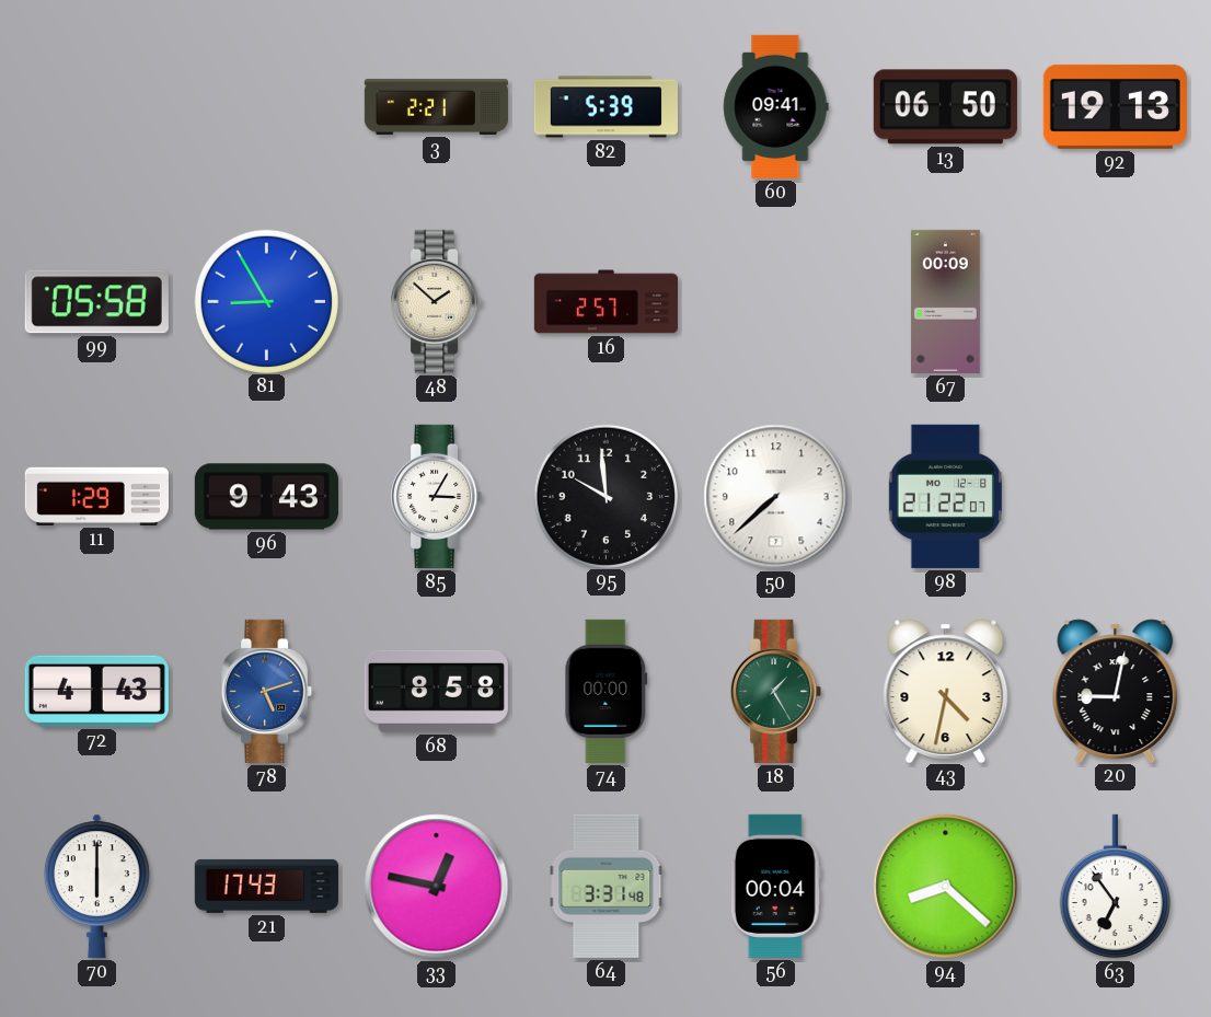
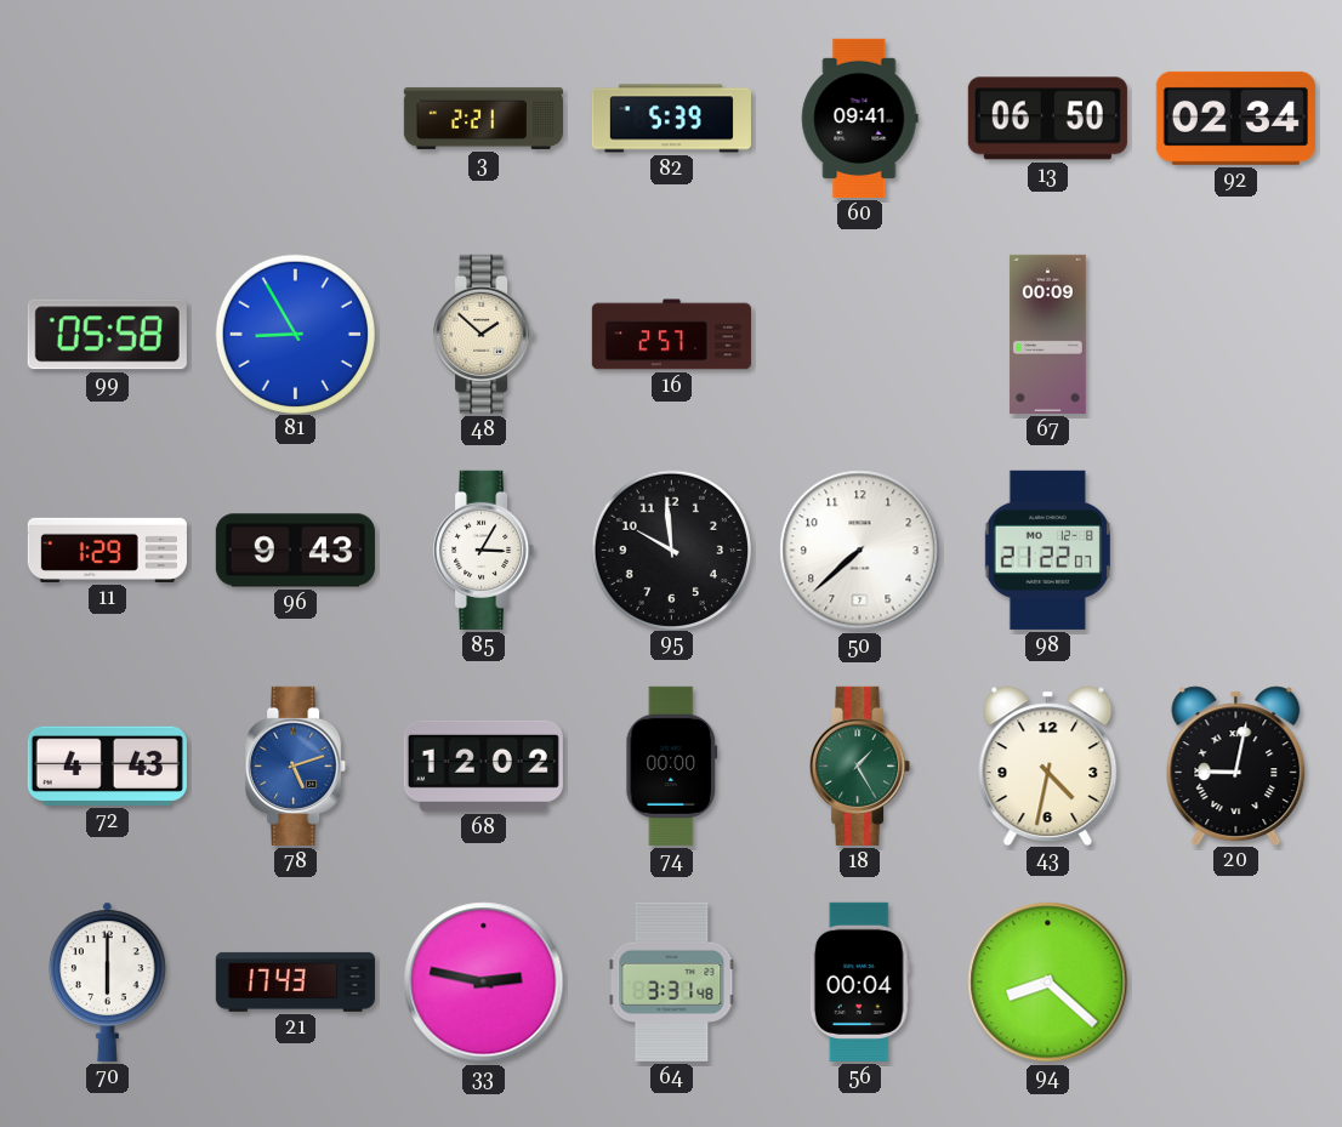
92: 19:13 -> 02:34 (1235, 118)
68: 8:58 -> 12:02 (483, 765)
33: 12:47 -> 2:47 (484, 983)
63: 6:54 -> none (1115, 887)
